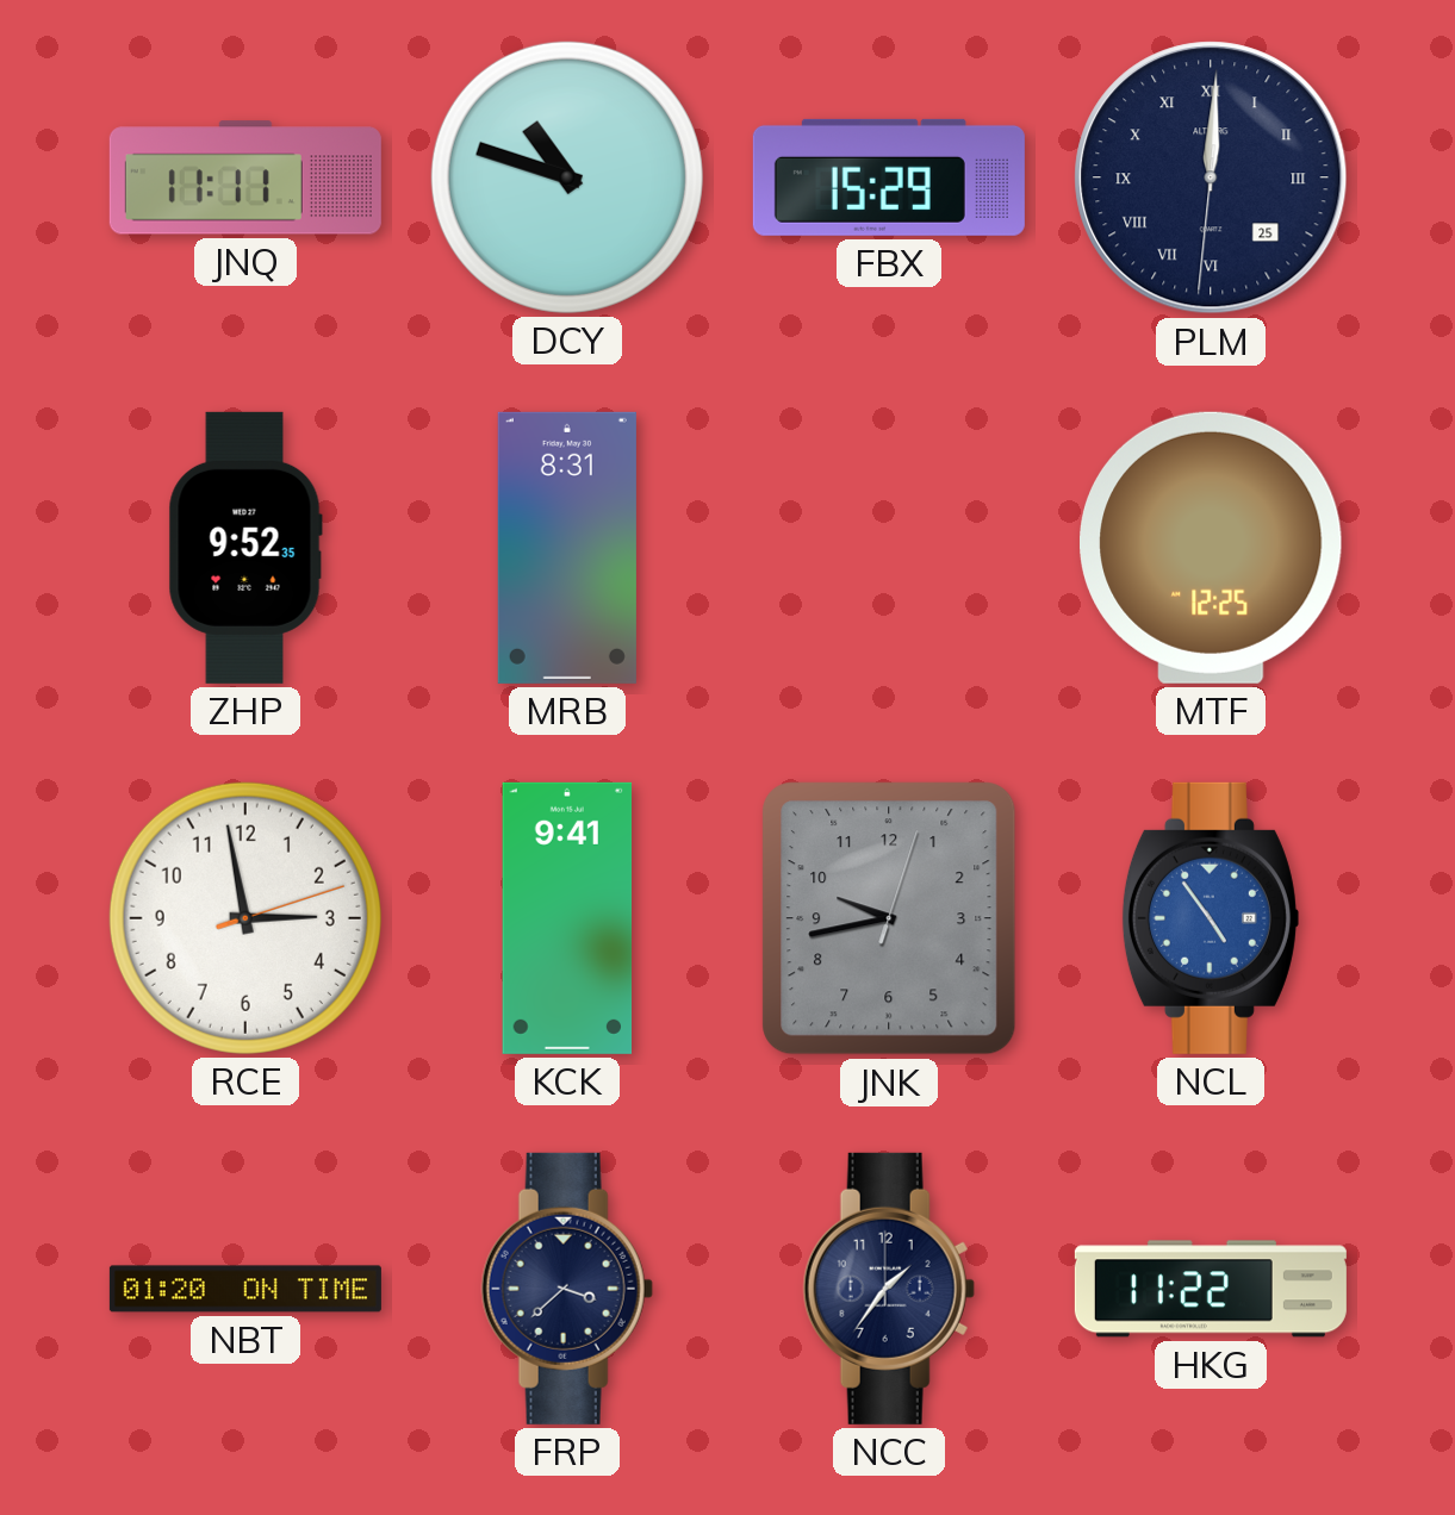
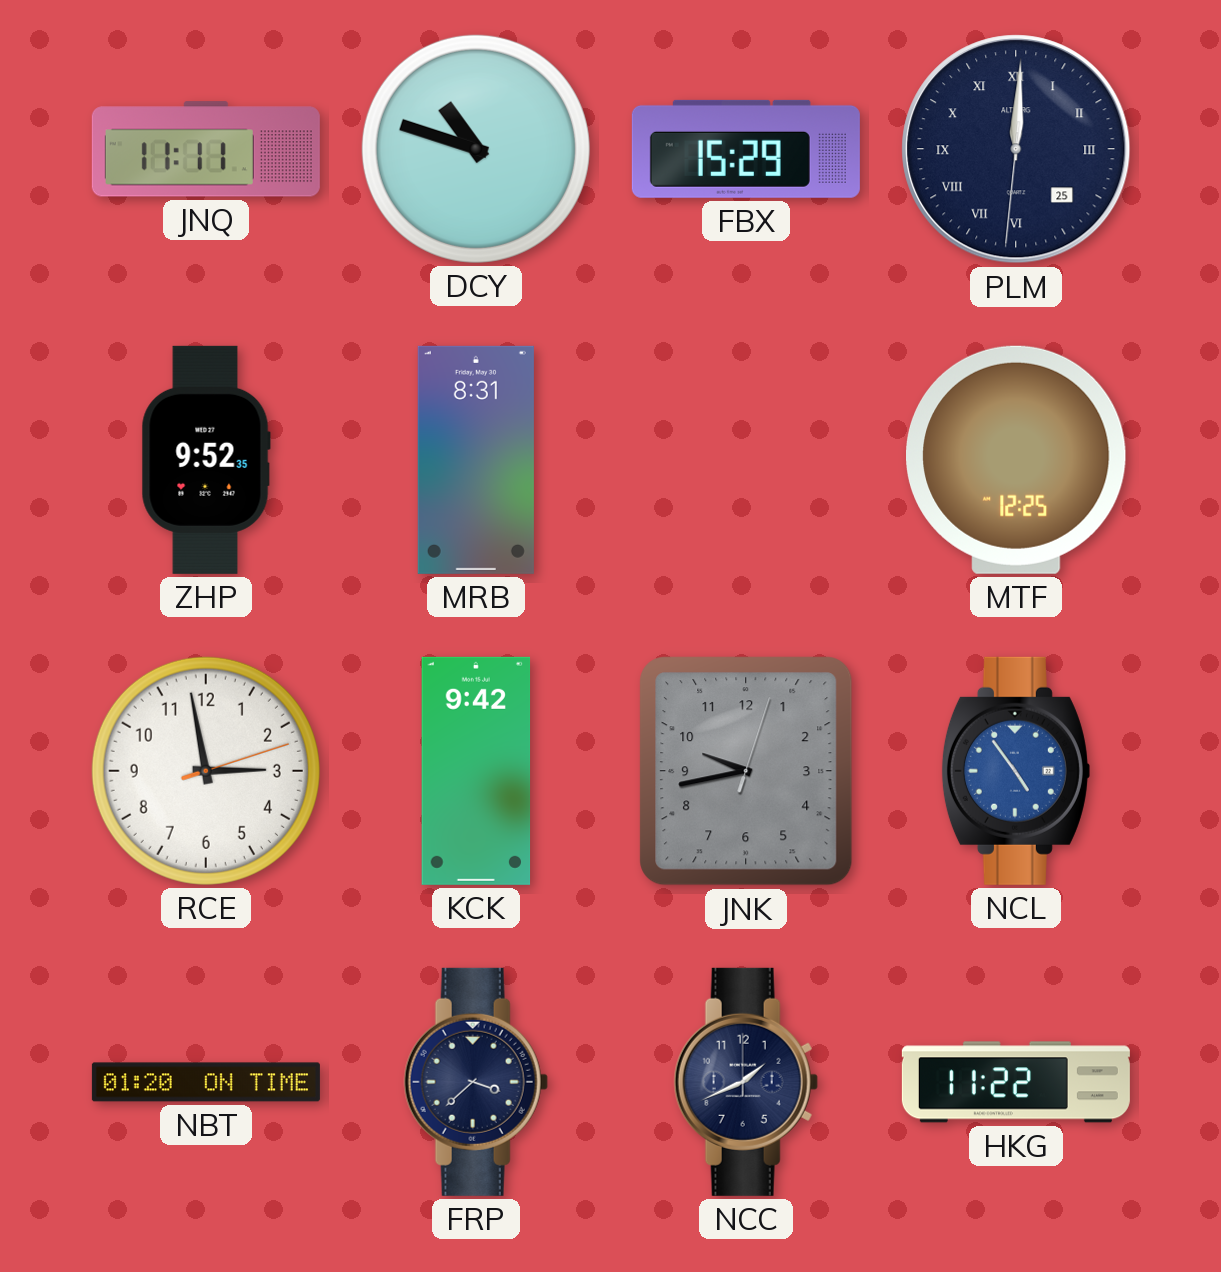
KCK: 9:41 -> 9:42 (476, 771)
NCC: 1:36 -> 1:41 (746, 1082)
